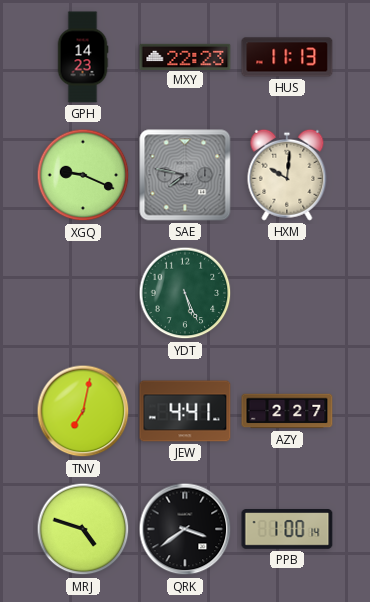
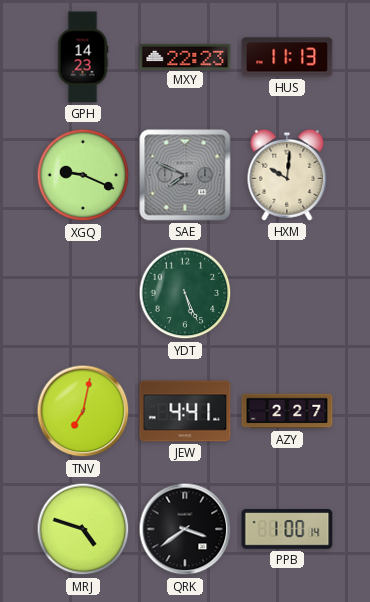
SAE: 7:47 -> 7:49 (185, 175)
